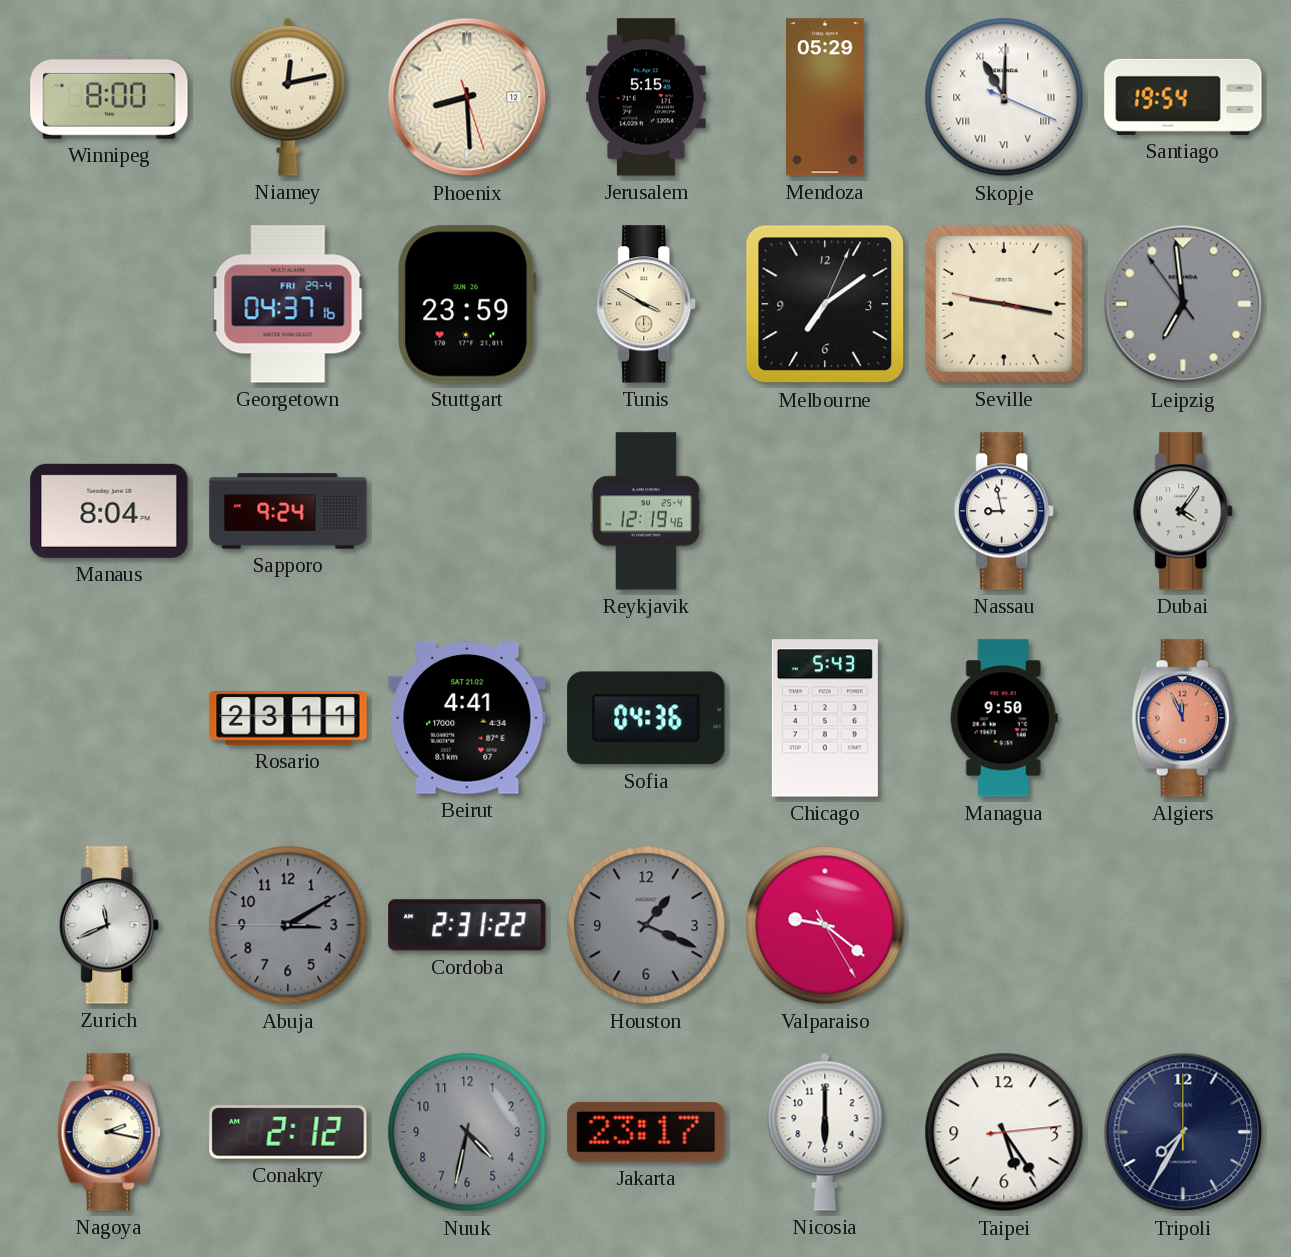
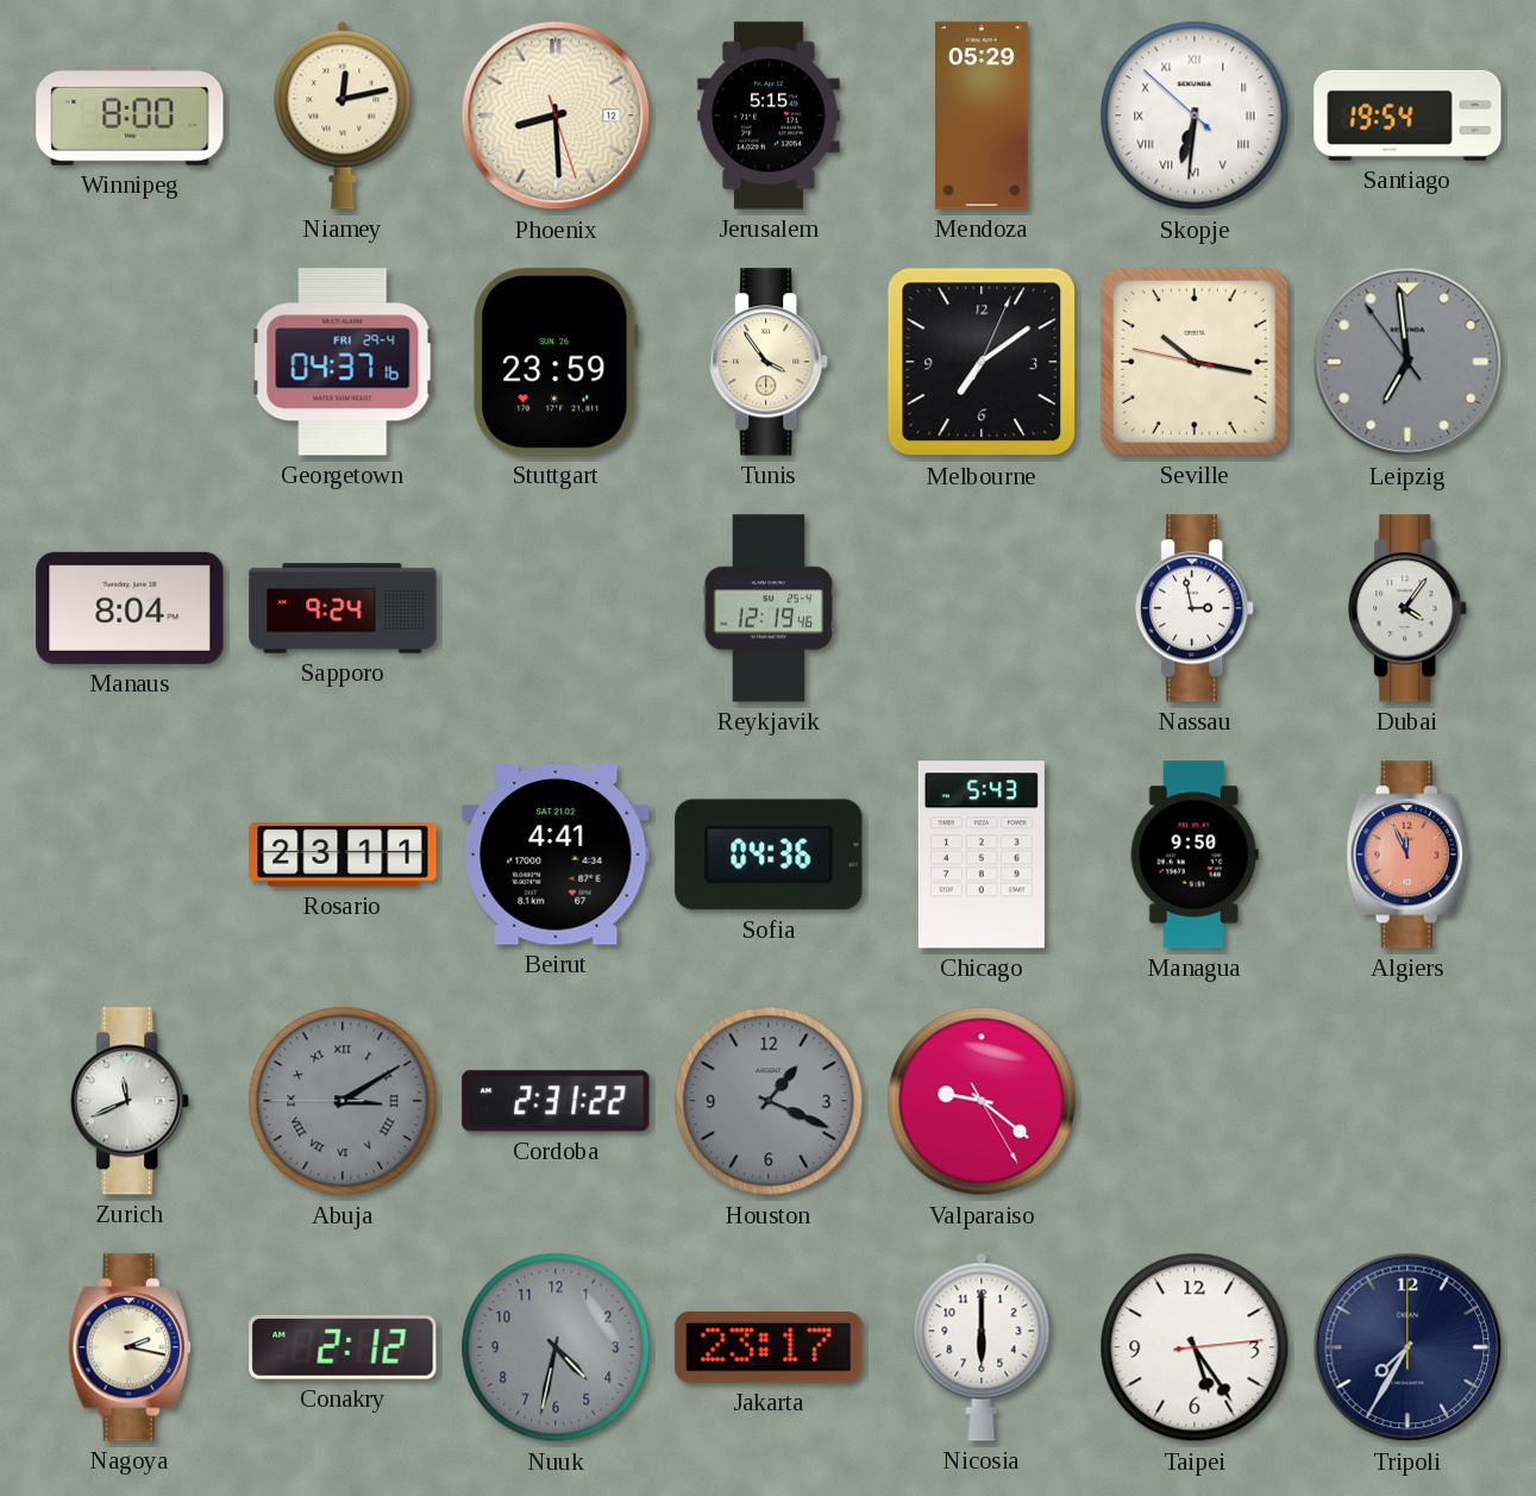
Skopje: 11:00 -> 6:30 (1195, 115)
Tunis: 3:50 -> 3:54 (770, 362)
Seville: 9:16 -> 10:16 (1195, 362)
Nassau: 8:58 -> 2:58 (1196, 608)
Abuja numerals: Arabic -> Roman (343, 1101)
